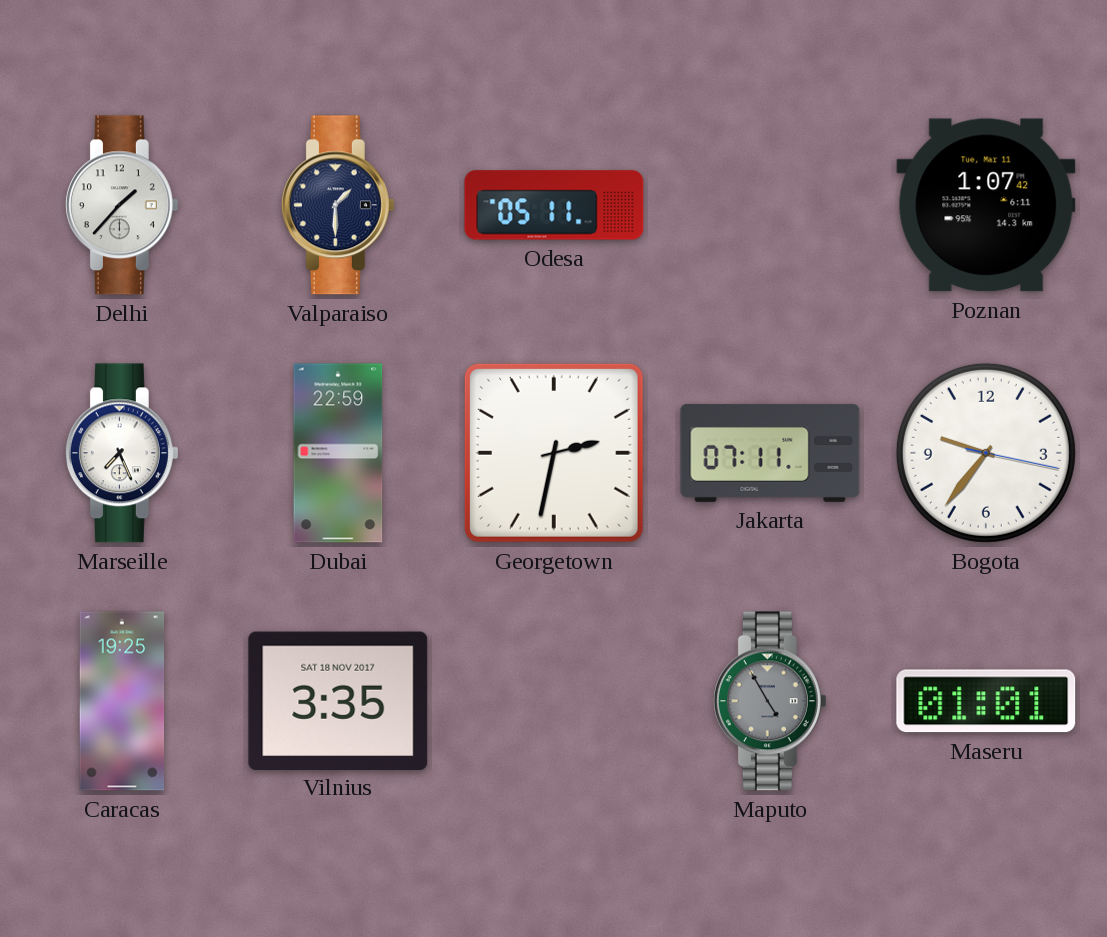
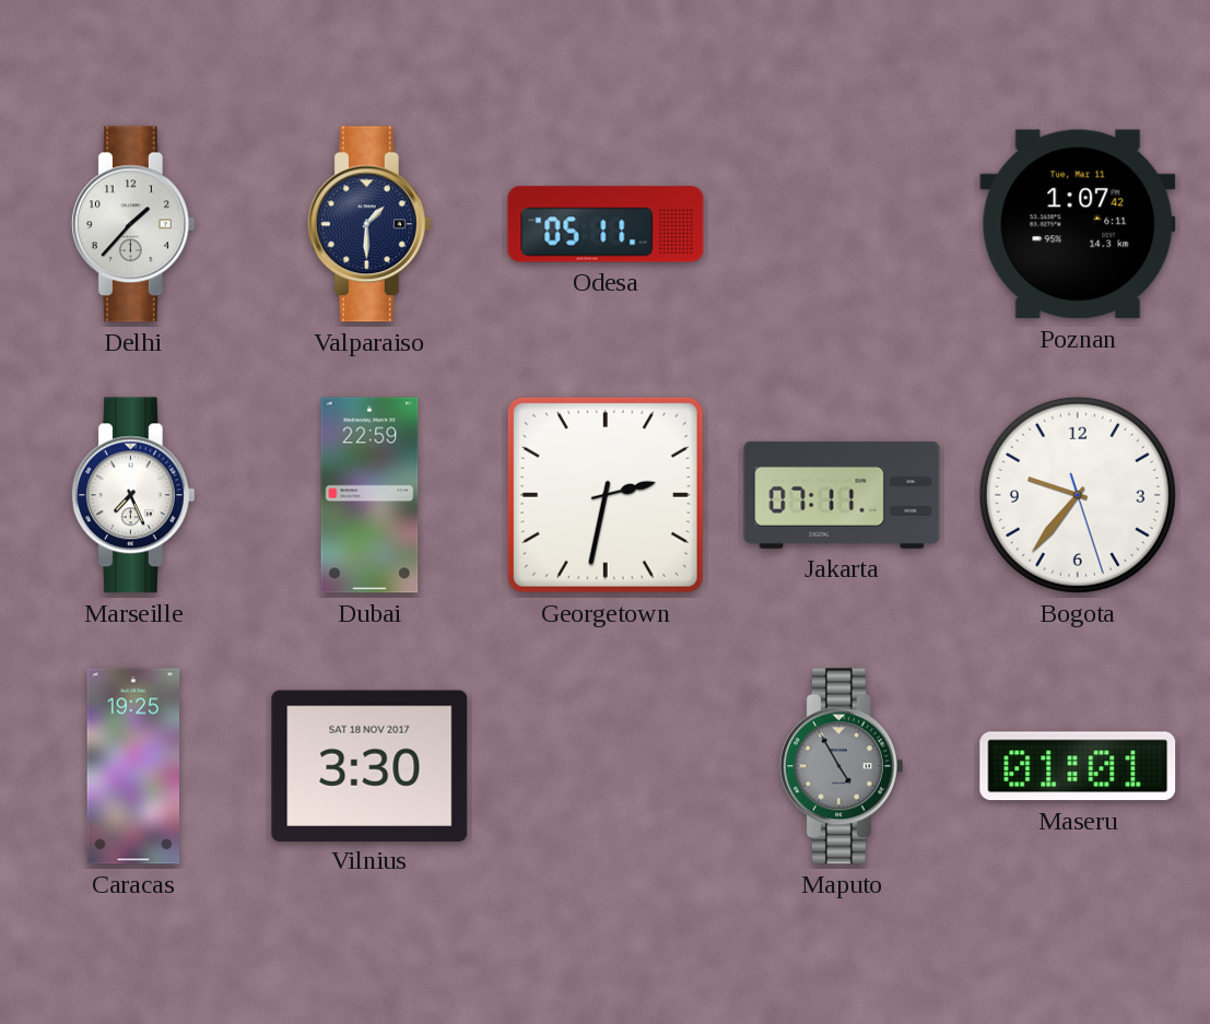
Bogota: 9:36:17 -> 9:36:27 (1078, 495)
Vilnius: 3:35 -> 3:30 (369, 765)
